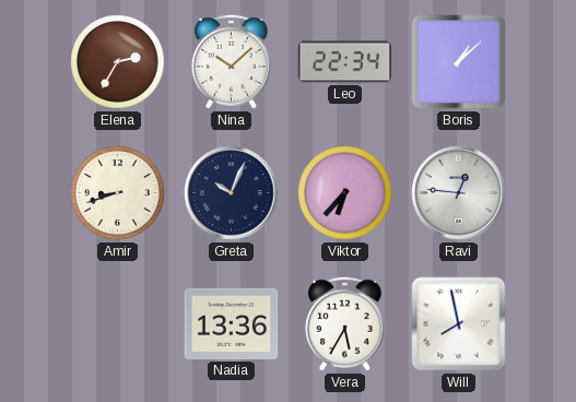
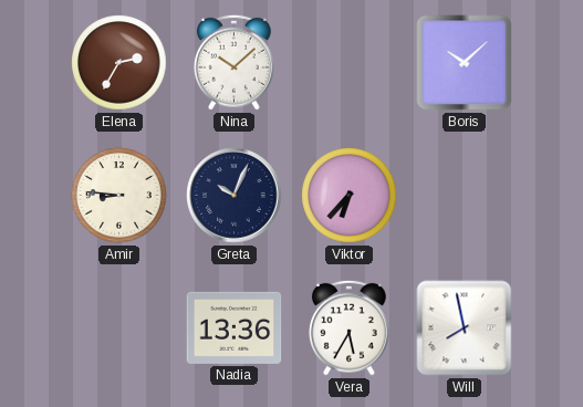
Leo: 22:34 -> none (345, 62)
Boris: 1:08 -> 10:08 (465, 63)
Amir: 8:42 -> 8:46 (119, 196)
Ravi: 12:46 -> none (459, 193)
